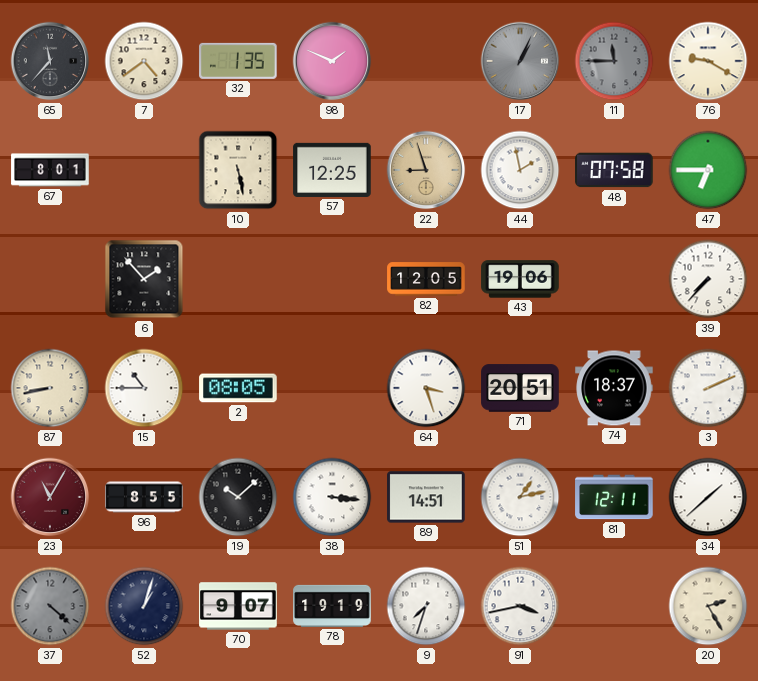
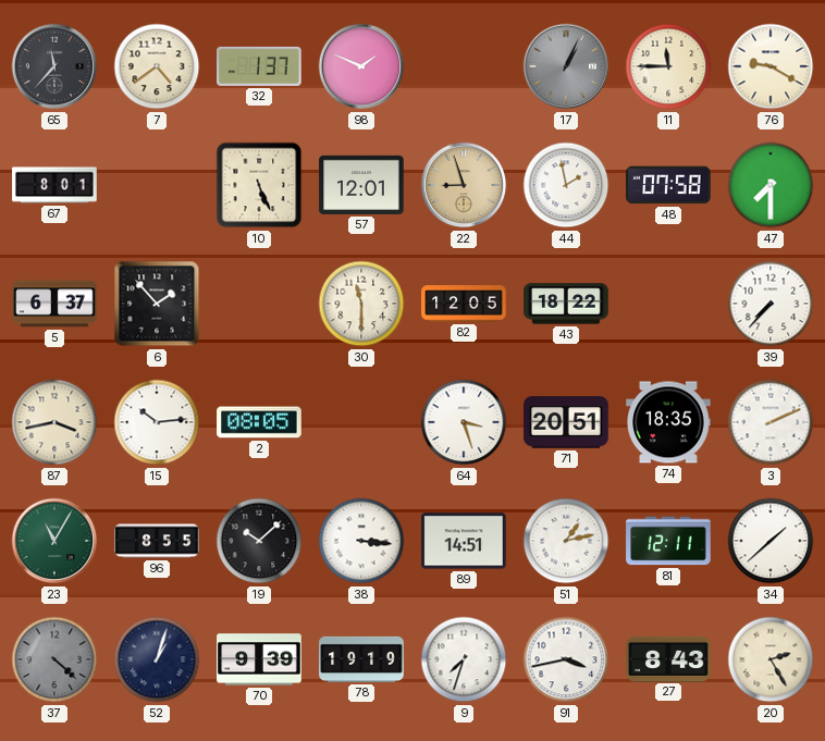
32: 1:35 -> 1:37 (259, 66)
11 dial: grey -> cream (668, 66)
10: 5:28 -> 5:26 (259, 185)
57: 12:25 -> 12:01 (361, 185)
47: 6:45 -> 7:30 (771, 185)
5: none -> 6:37 (54, 304)
30: none -> 11:30 (361, 304)
43: 19:06 -> 18:22 (566, 304)
87: 8:43 -> 3:43 (54, 422)
15: 10:45 -> 10:14 (157, 422)
74: 18:37 -> 18:35 (668, 422)
23 dial: burgundy -> green (54, 541)
70: 9:07 -> 9:39 (259, 659)
27: none -> 8:43 (668, 658)
